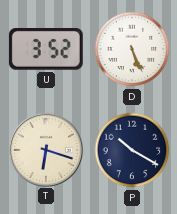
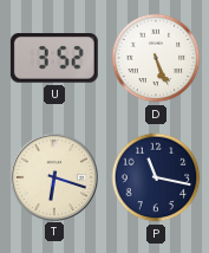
P: 10:20 -> 11:17 (156, 177)
